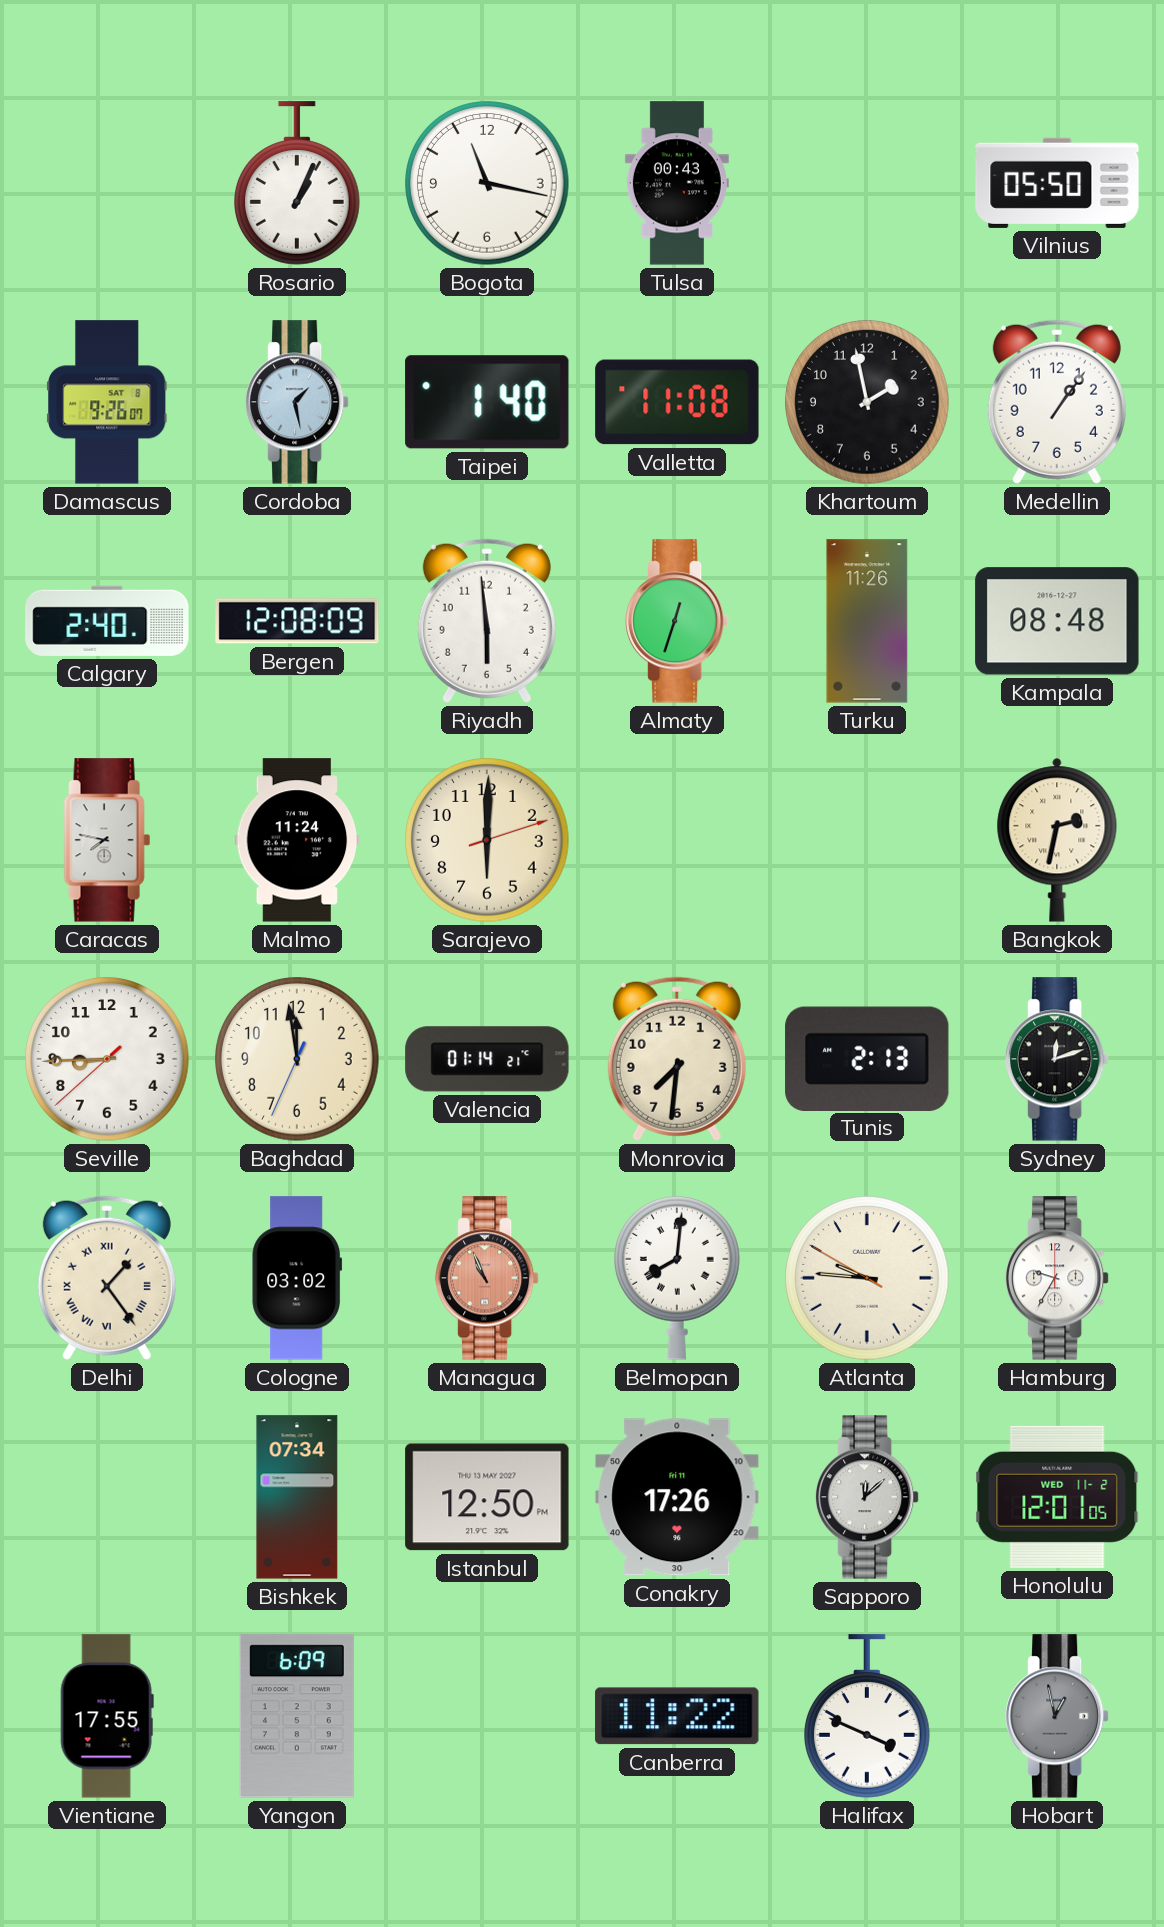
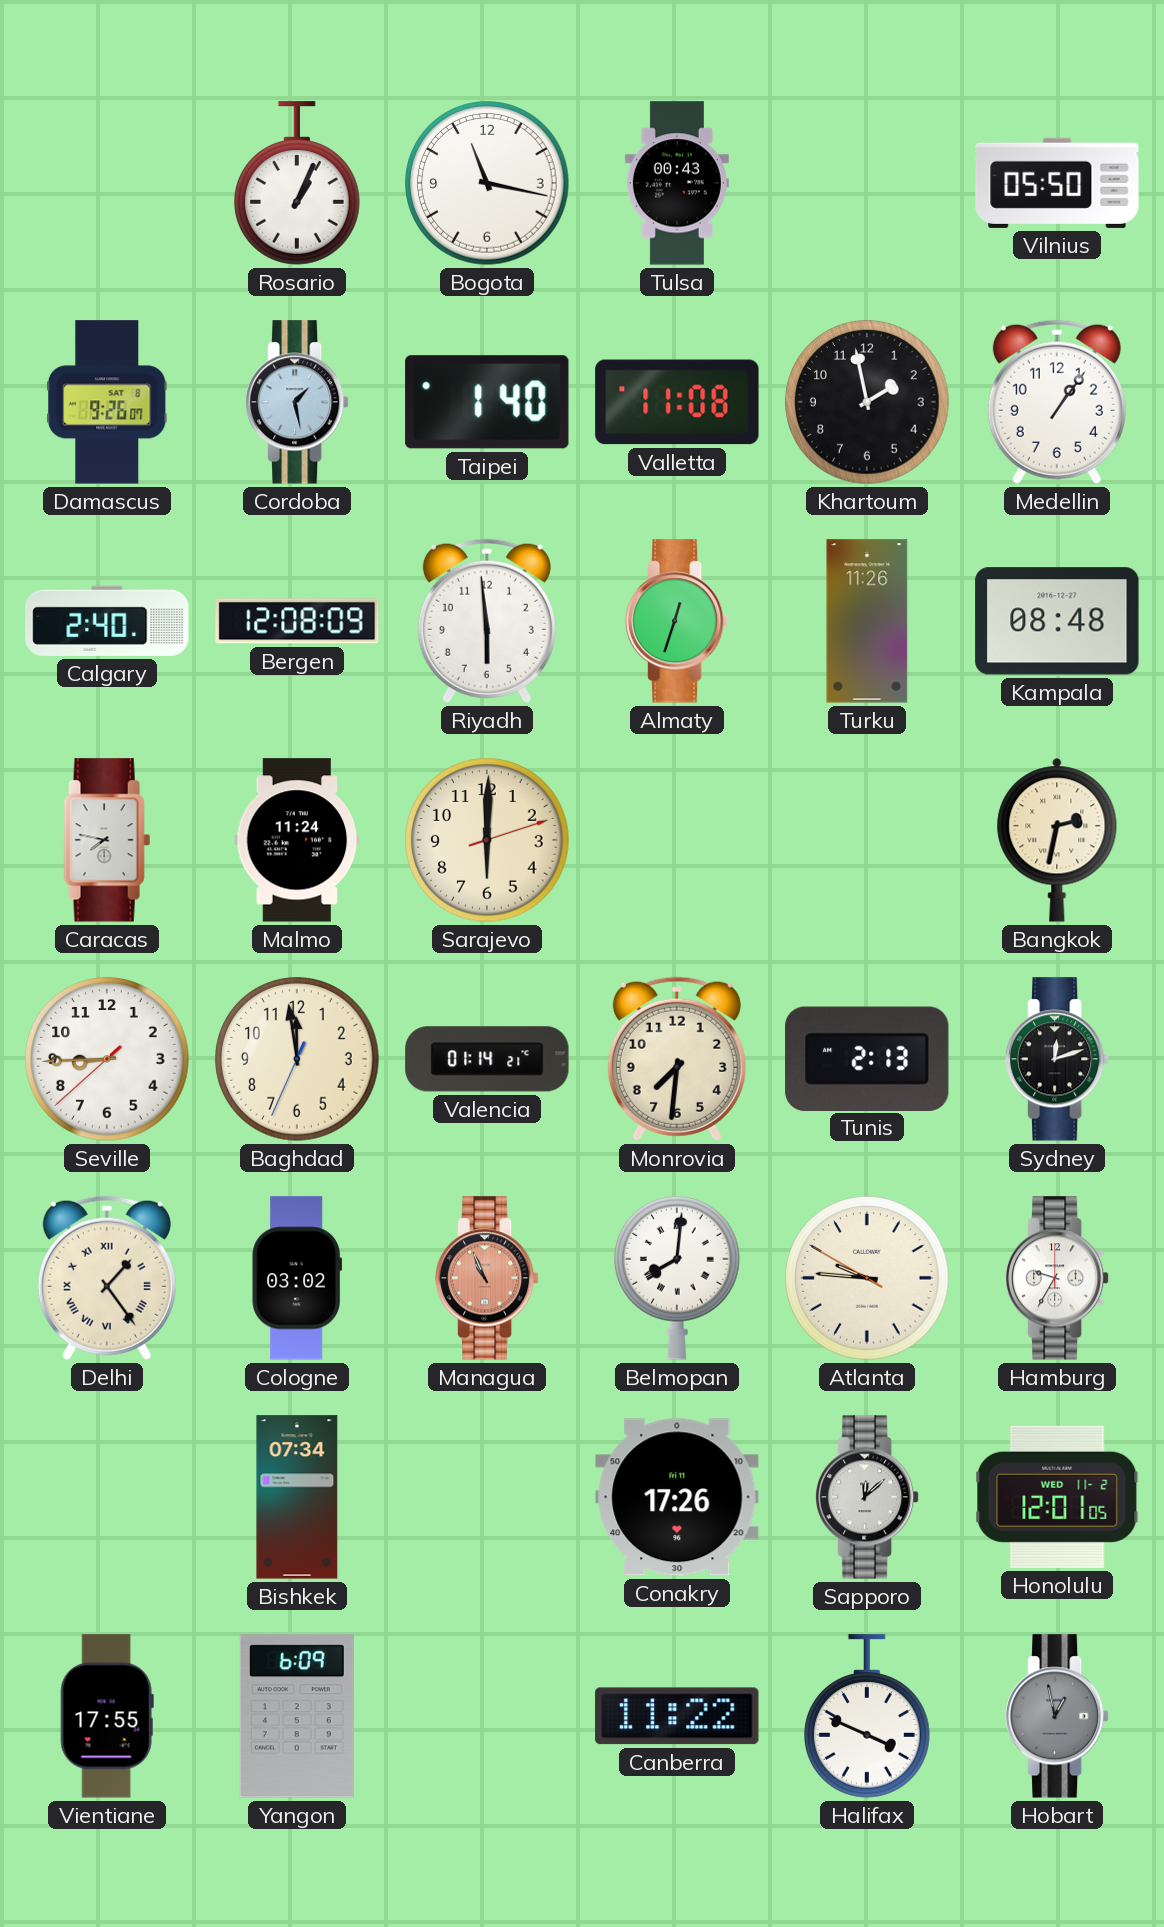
Istanbul: 12:50 -> none (487, 1497)
